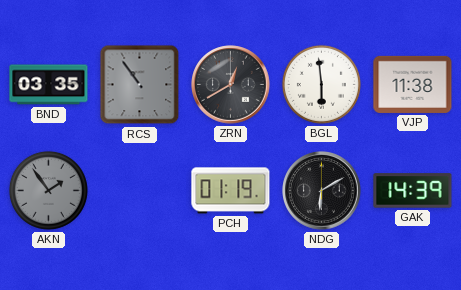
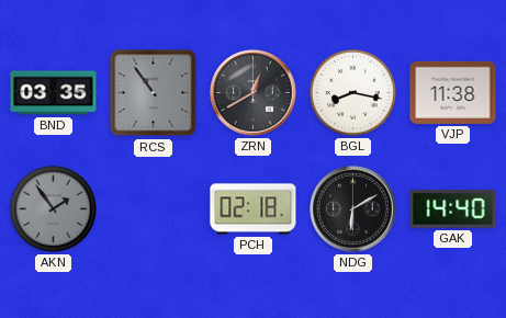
BGL: 5:59 -> 8:17 (352, 92)
PCH: 01:19 -> 02:18 (254, 209)
GAK: 14:39 -> 14:40 (453, 209)
